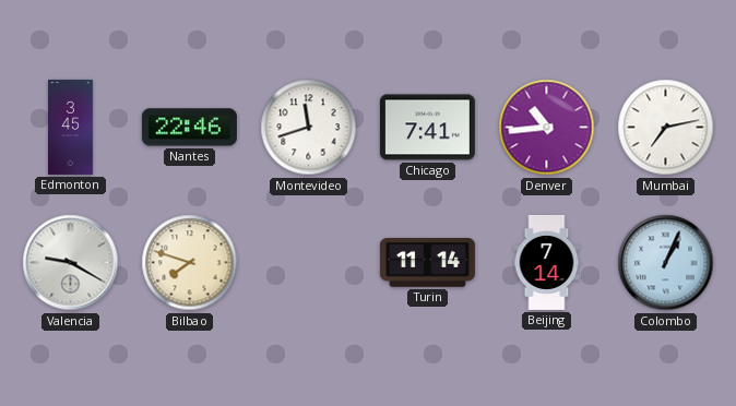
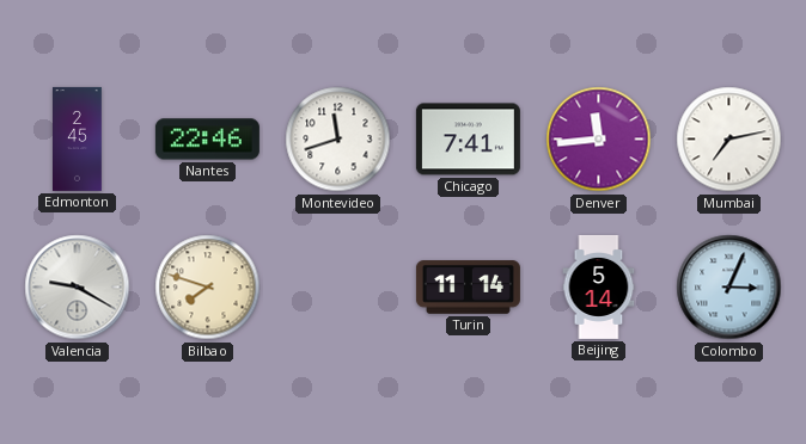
Edmonton: 3:45 -> 2:45 (78, 138)
Denver: 10:44 -> 11:44 (599, 140)
Beijing: 7:14 -> 5:14 (599, 286)
Colombo: 1:04 -> 3:04 (729, 288)
